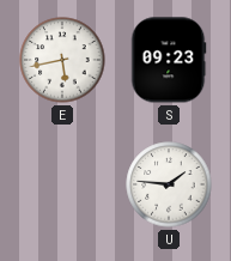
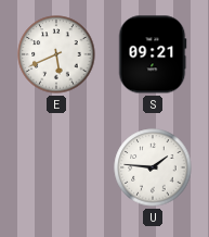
E: 5:43 -> 5:41 (56, 54)
S: 09:23 -> 09:21 (153, 54)
